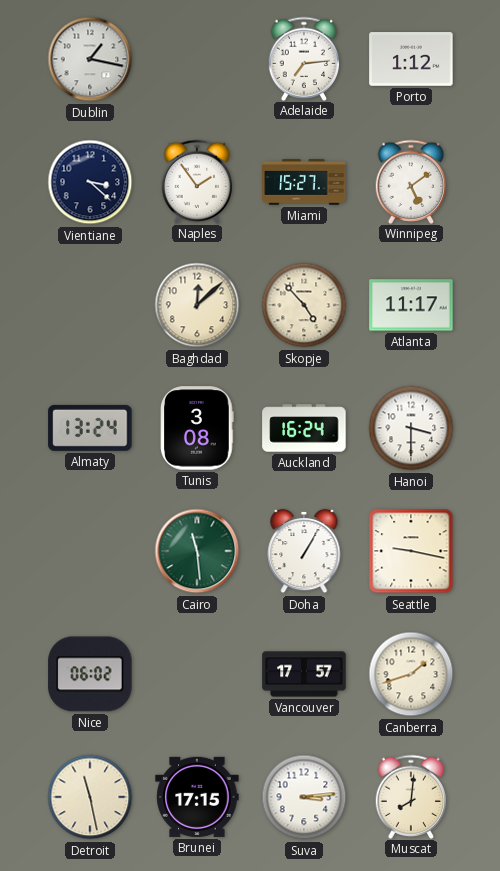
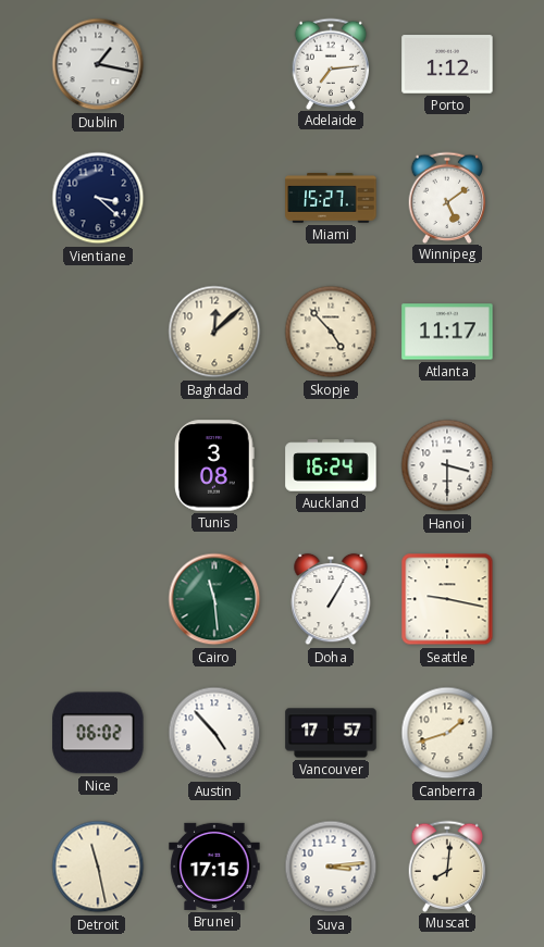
Naples: 1:54 -> none (197, 181)
Almaty: 13:24 -> none (90, 428)
Austin: none -> 4:53 (214, 733)
